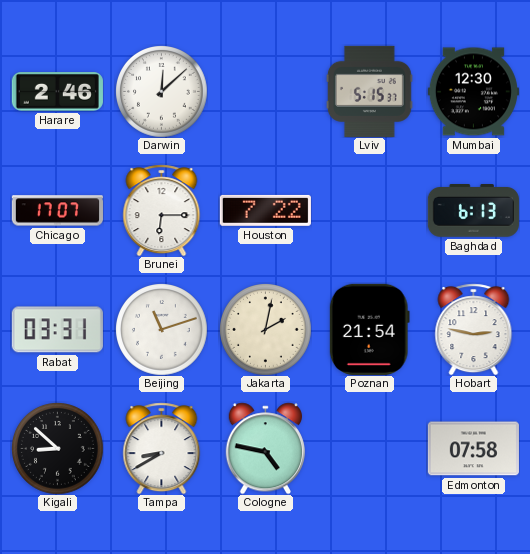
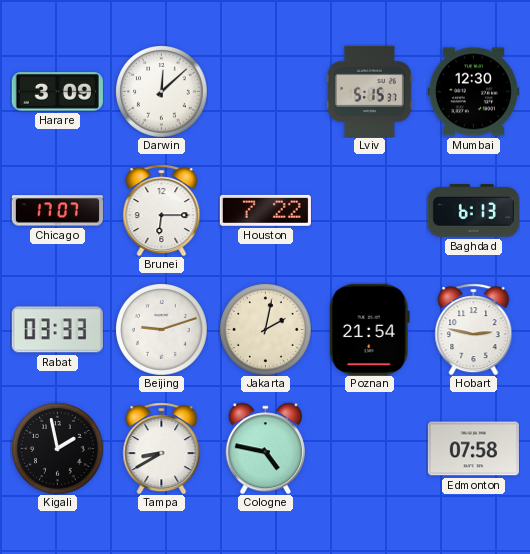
Harare: 2:46 -> 3:09 (57, 92)
Rabat: 03:31 -> 03:33 (57, 330)
Beijing: 11:12 -> 9:12 (162, 330)
Kigali: 8:52 -> 1:58 (58, 449)
